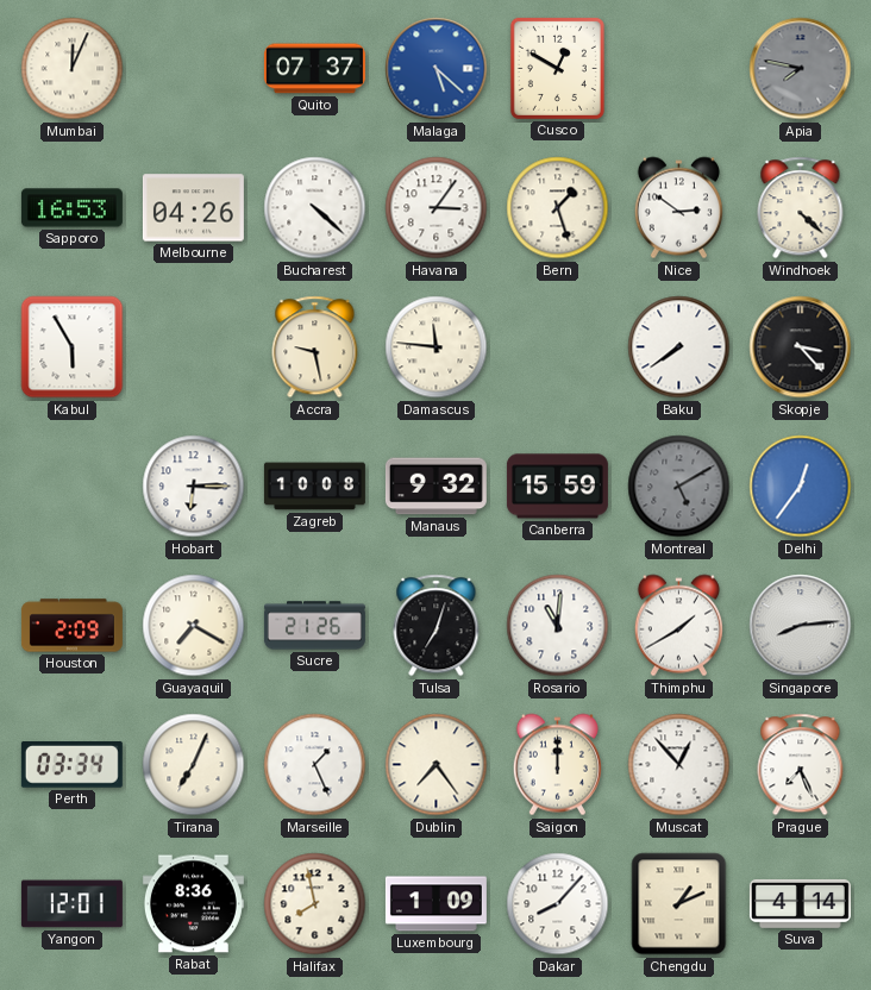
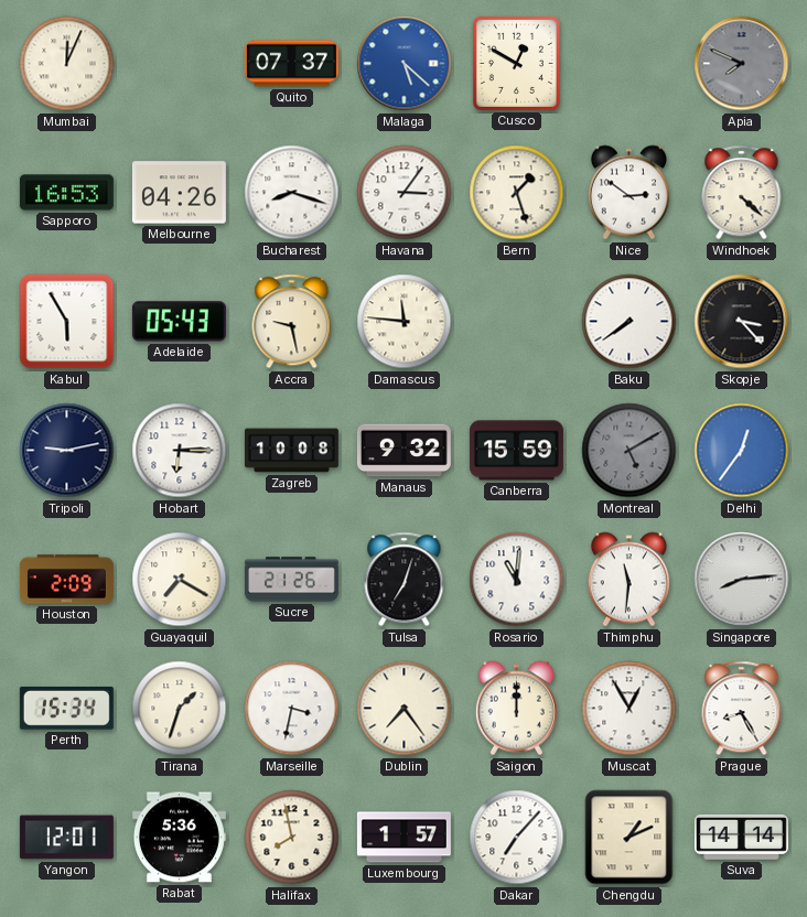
Apia: 7:47 -> 7:49 (742, 64)
Bucharest: 4:22 -> 8:18 (292, 193)
Adelaide: none -> 05:43 (179, 322)
Tripoli: none -> 9:13 (67, 451)
Thimphu: 1:40 -> 11:31 (628, 580)
Perth: 03:34 -> 15:34 (66, 709)
Tirana: 7:04 -> 1:33 (180, 709)
Marseille: 1:26 -> 3:32 (292, 709)
Muscat: 12:53 -> 12:55 (630, 709)
Prague: 7:26 -> 8:25 (742, 709)
Rabat: 8:36 -> 5:36 (179, 838)
Luxembourg: 1:09 -> 1:57 (403, 838)
Dakar: 8:07 -> 7:07 (517, 838)
Suva: 4:14 -> 14:14 (741, 837)
